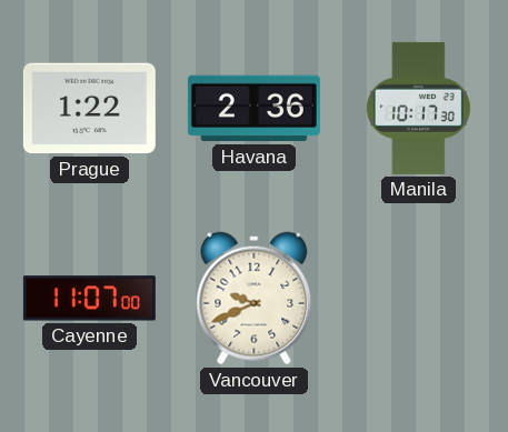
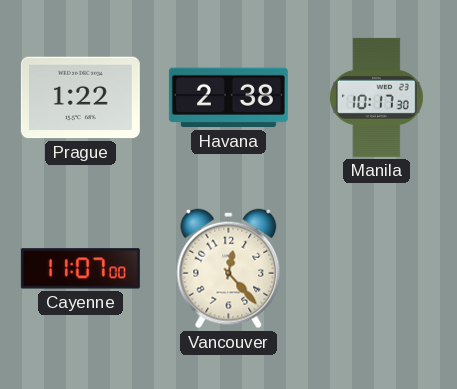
Havana: 2:36 -> 2:38 (228, 98)
Vancouver: 9:41 -> 12:23 (229, 269)
